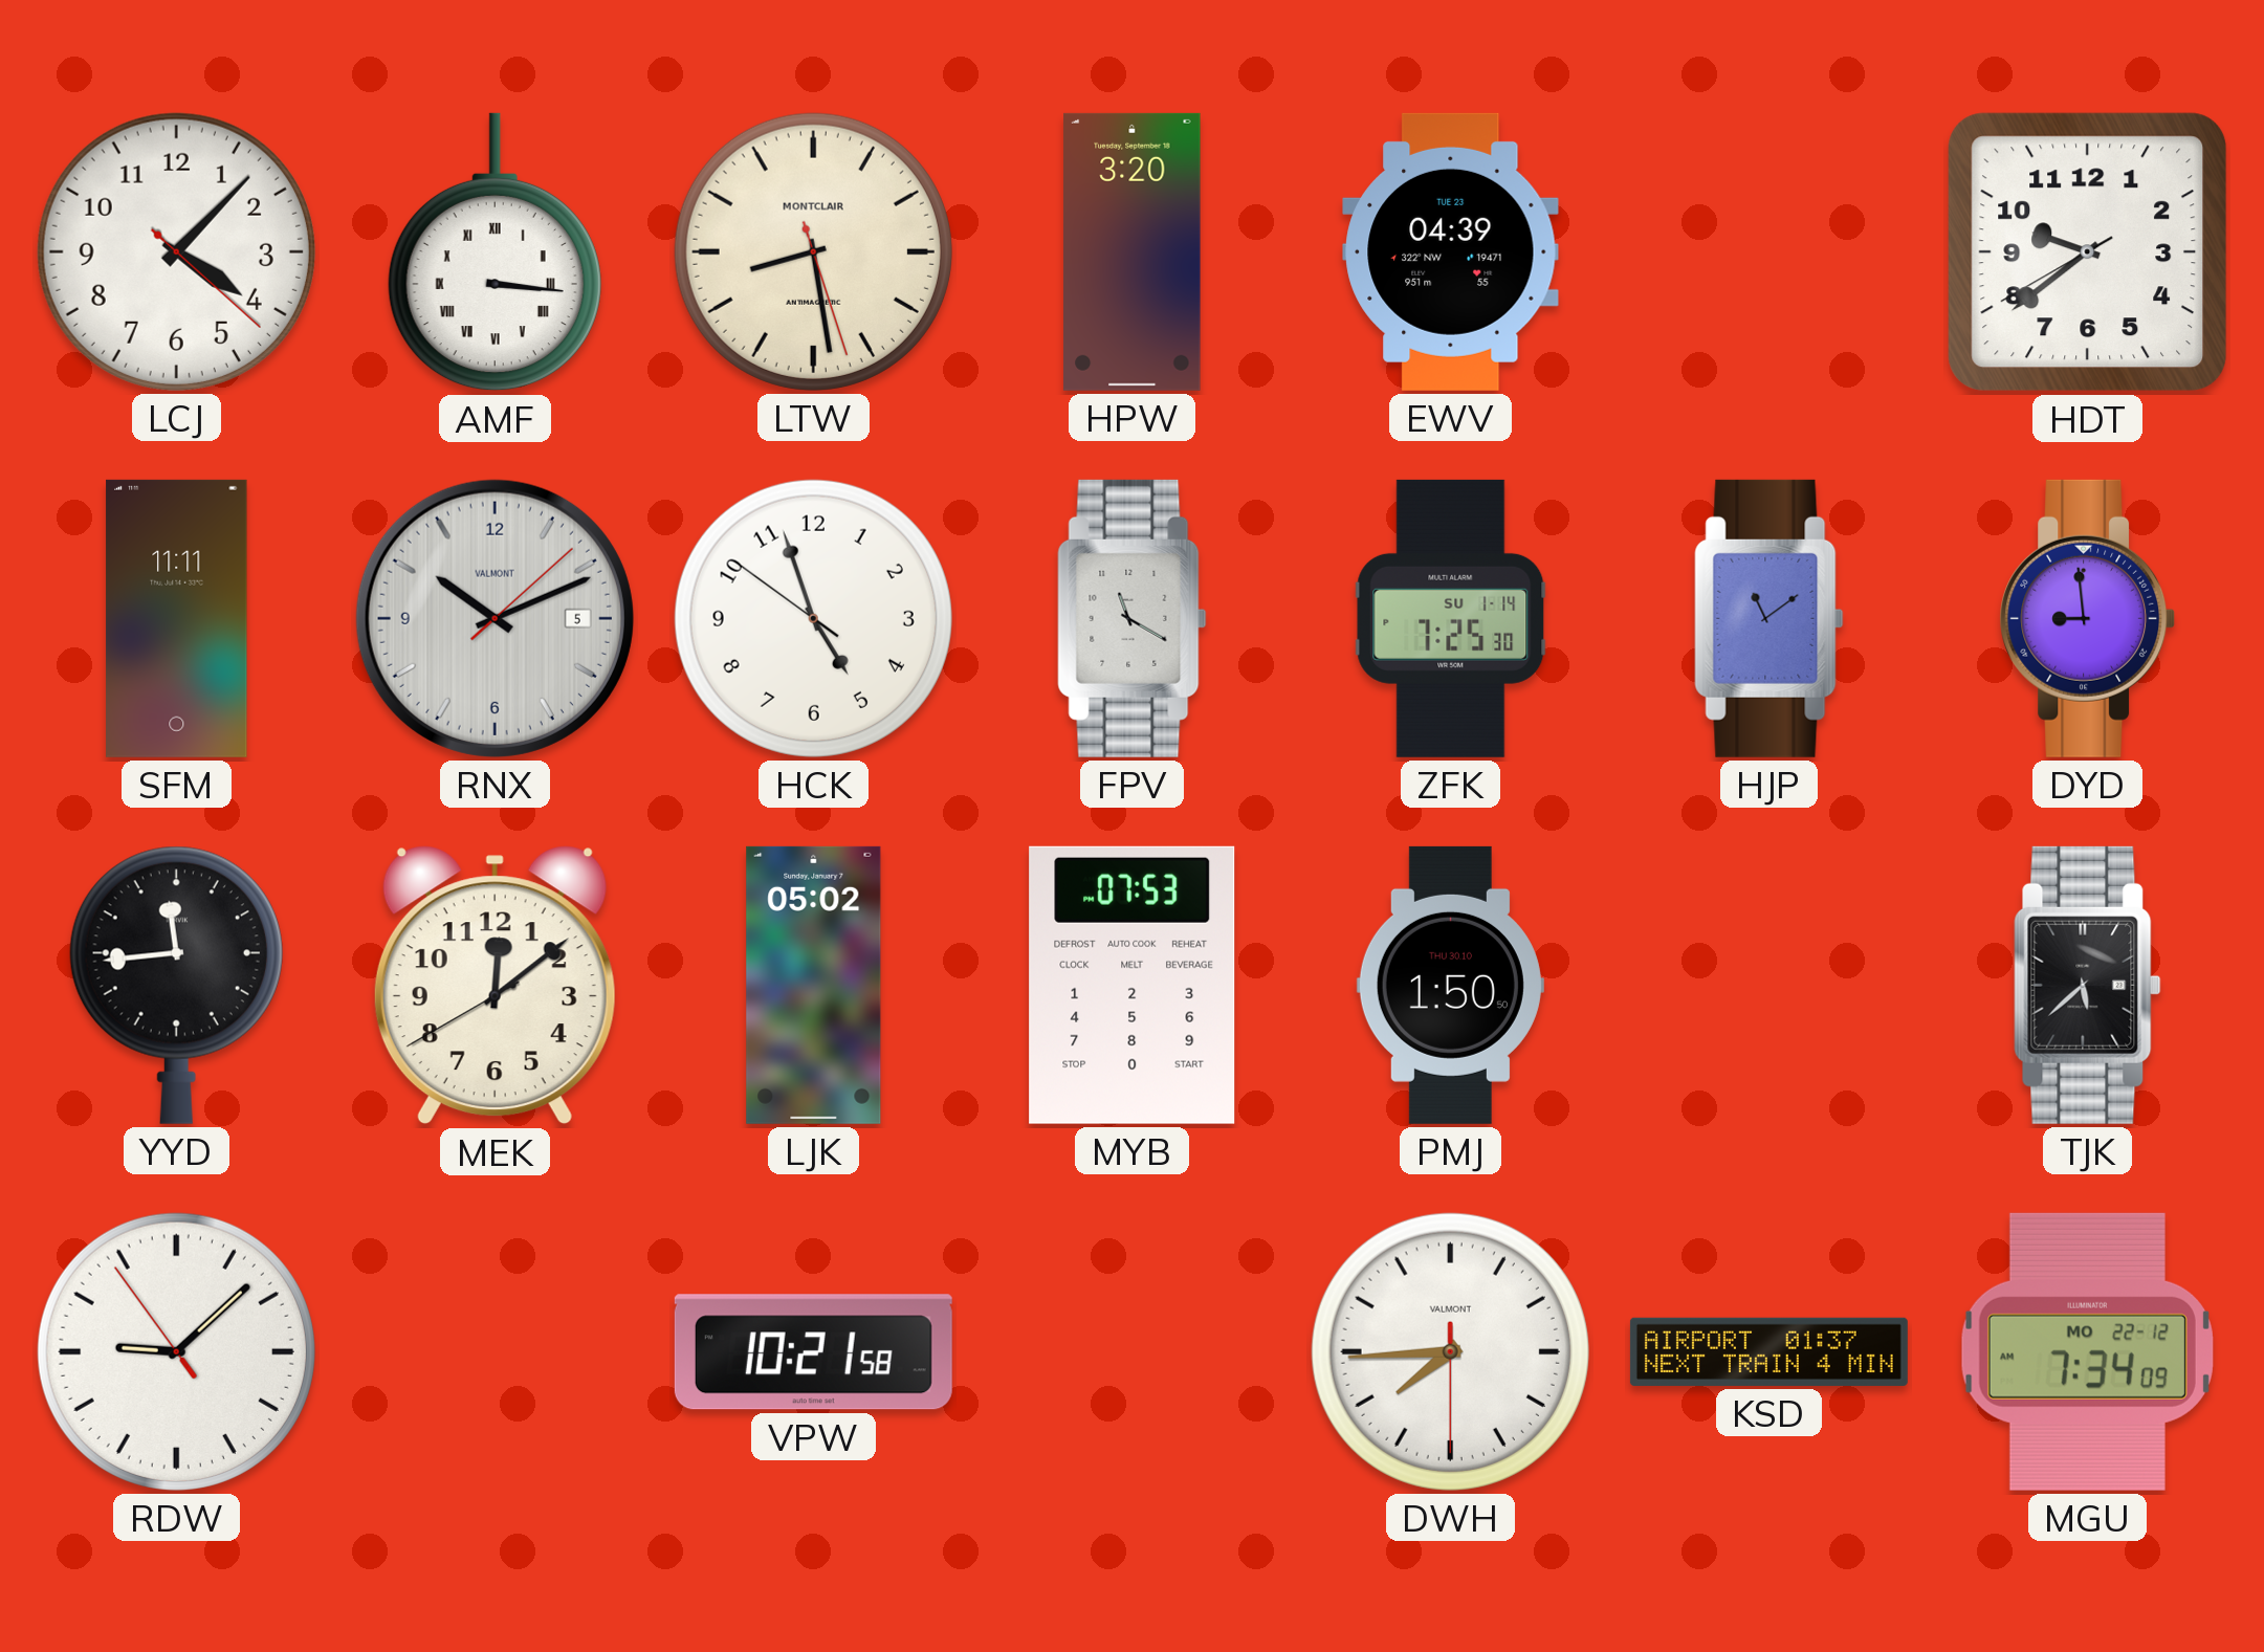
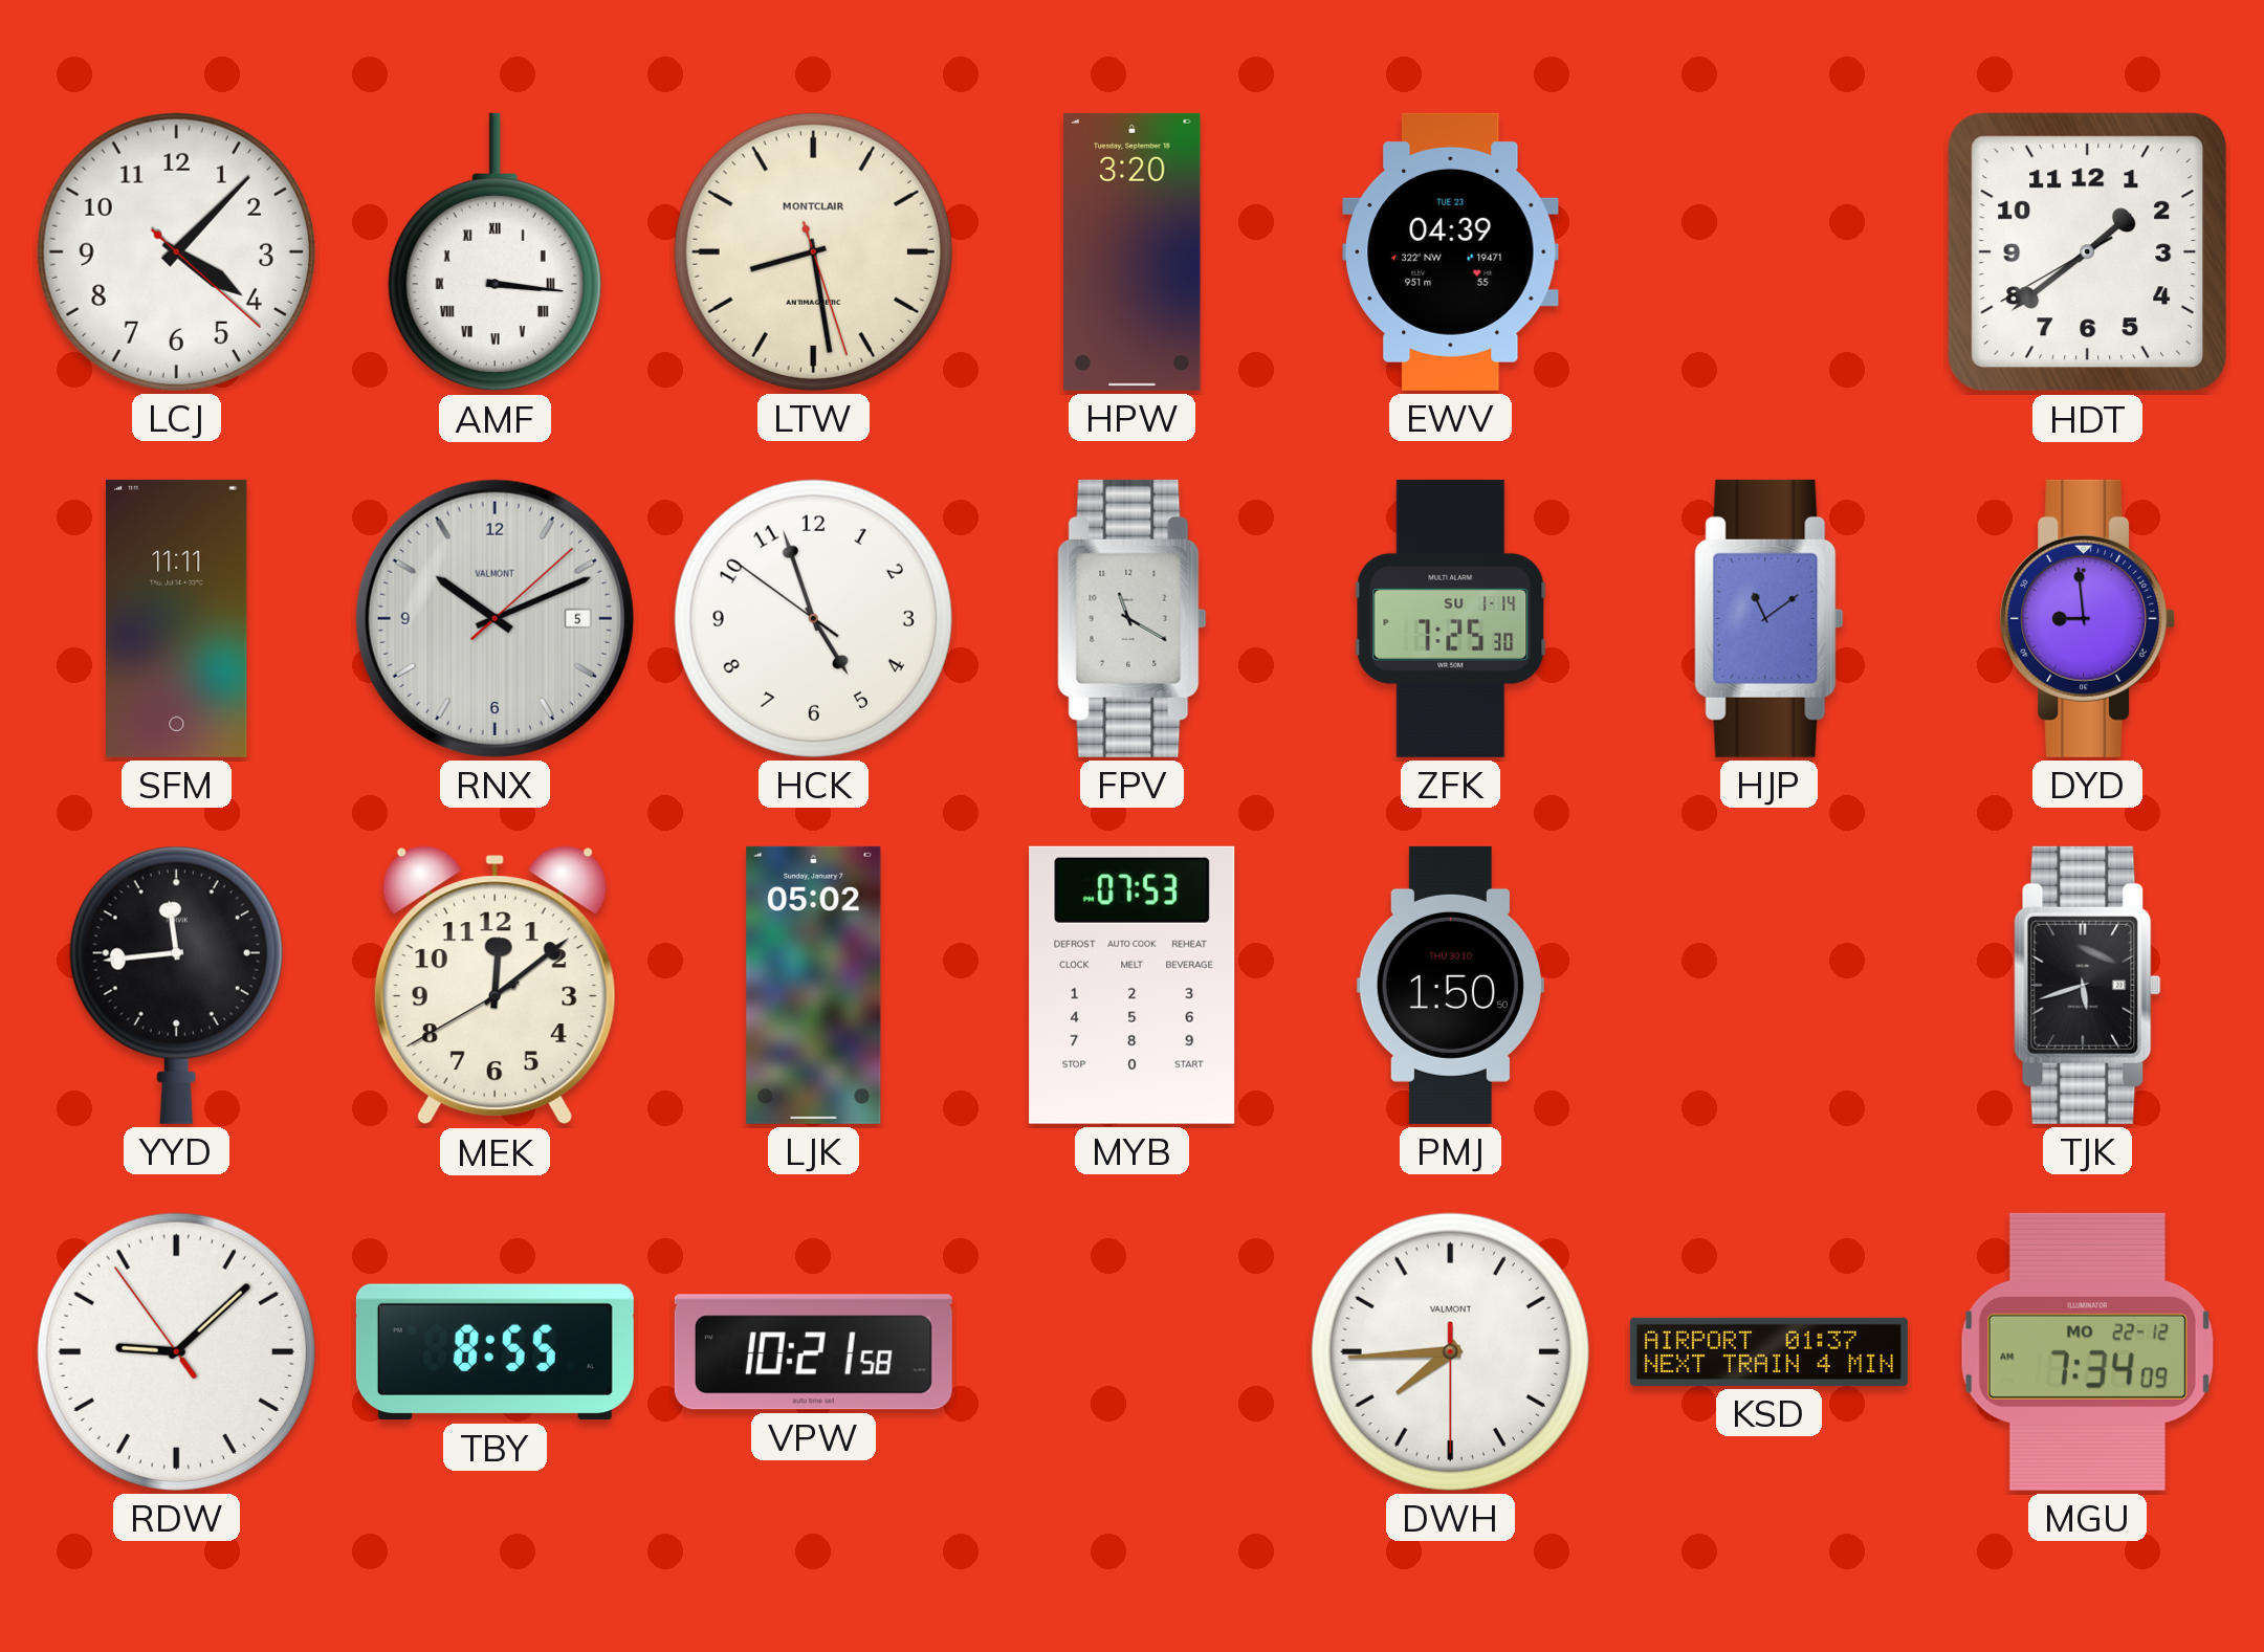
HDT: 9:38 -> 1:38 (2088, 252)
TJK: 5:38 -> 5:42 (2088, 985)
TBY: none -> 8:55 (494, 1352)
